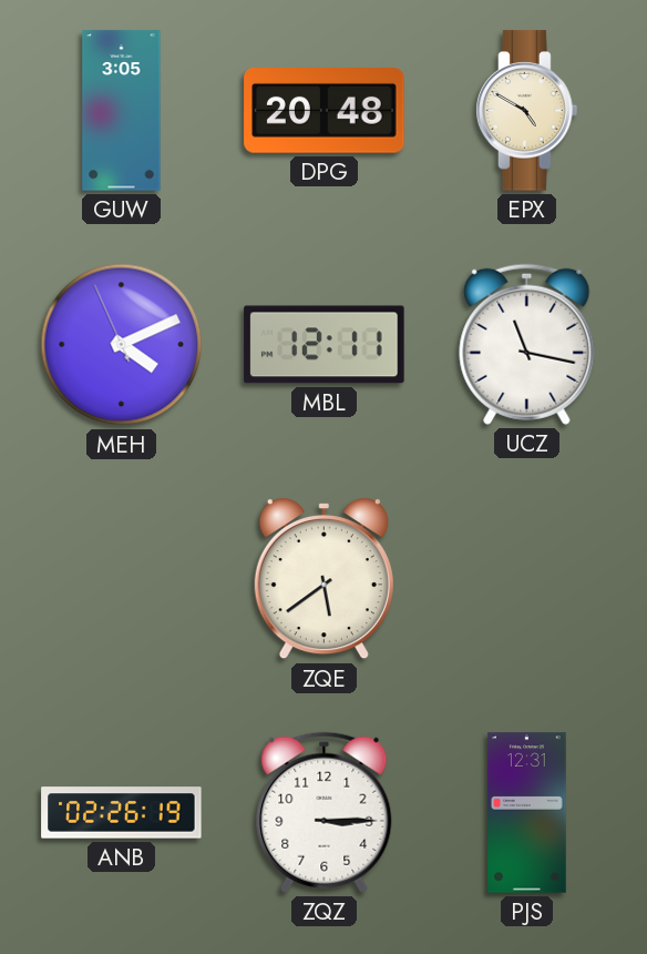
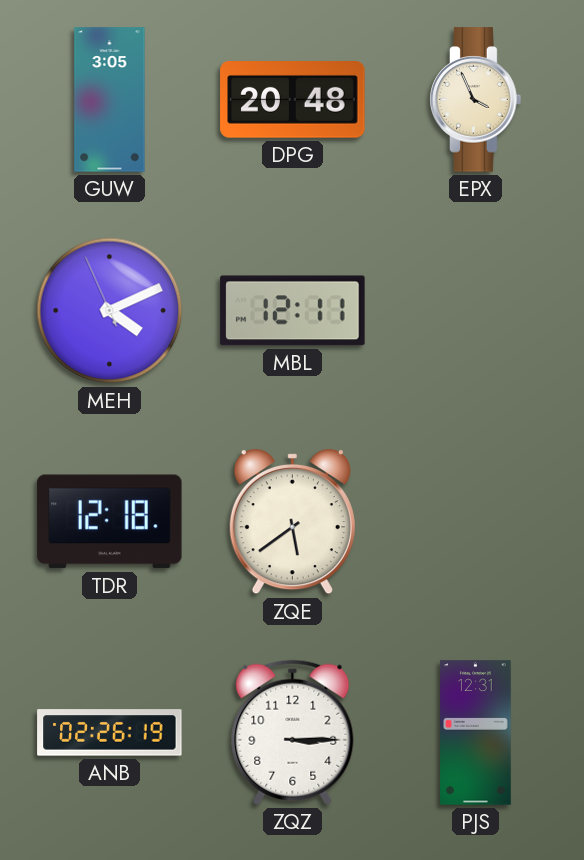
EPX: 4:50 -> 3:56 (476, 100)
UCZ: 11:17 -> none (527, 344)
TDR: none -> 12:18 (110, 522)
